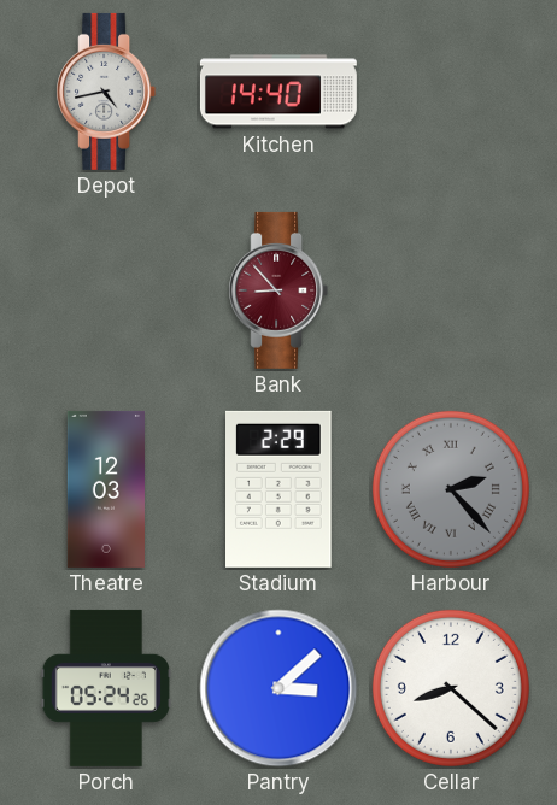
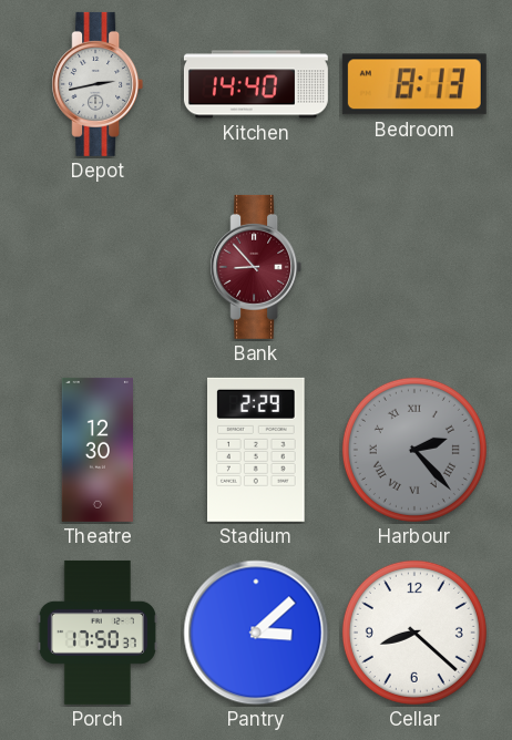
Depot: 4:43 -> 2:43 (98, 84)
Bedroom: none -> 8:13 (414, 84)
Theatre: 12:03 -> 12:30 (96, 450)
Porch: 05:24 -> 17:50 (98, 633)
